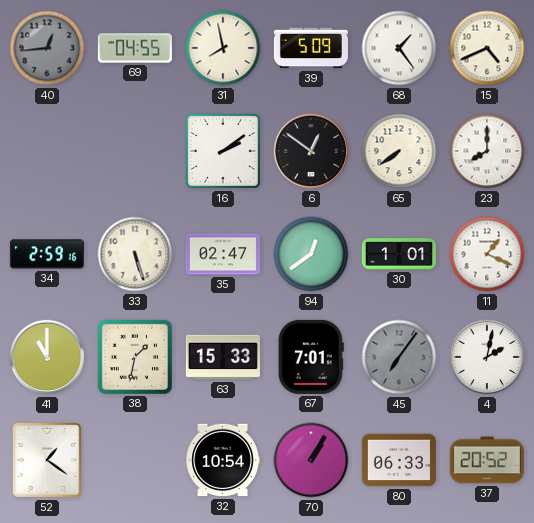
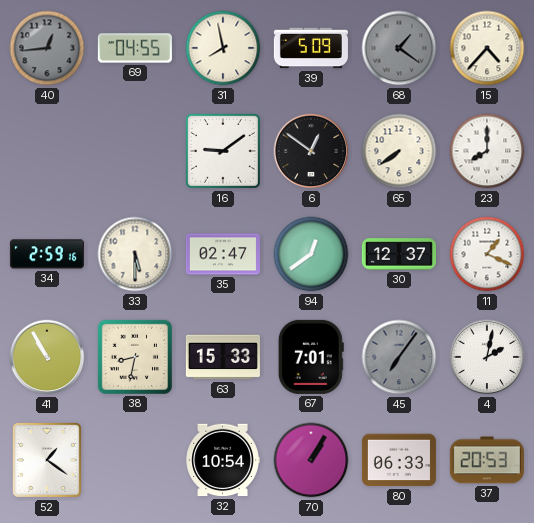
68: 1:24 -> 1:21 (399, 48)
68 dial: white -> grey (399, 48)
15: 4:41 -> 4:37 (487, 48)
16: 2:09 -> 9:09 (224, 152)
33: 5:27 -> 5:30 (135, 254)
30: 1:01 -> 12:37 (399, 254)
41: 11:00 -> 10:55 (47, 357)
38: 1:32 -> 8:32 (135, 357)
37: 20:52 -> 20:53 (487, 460)
